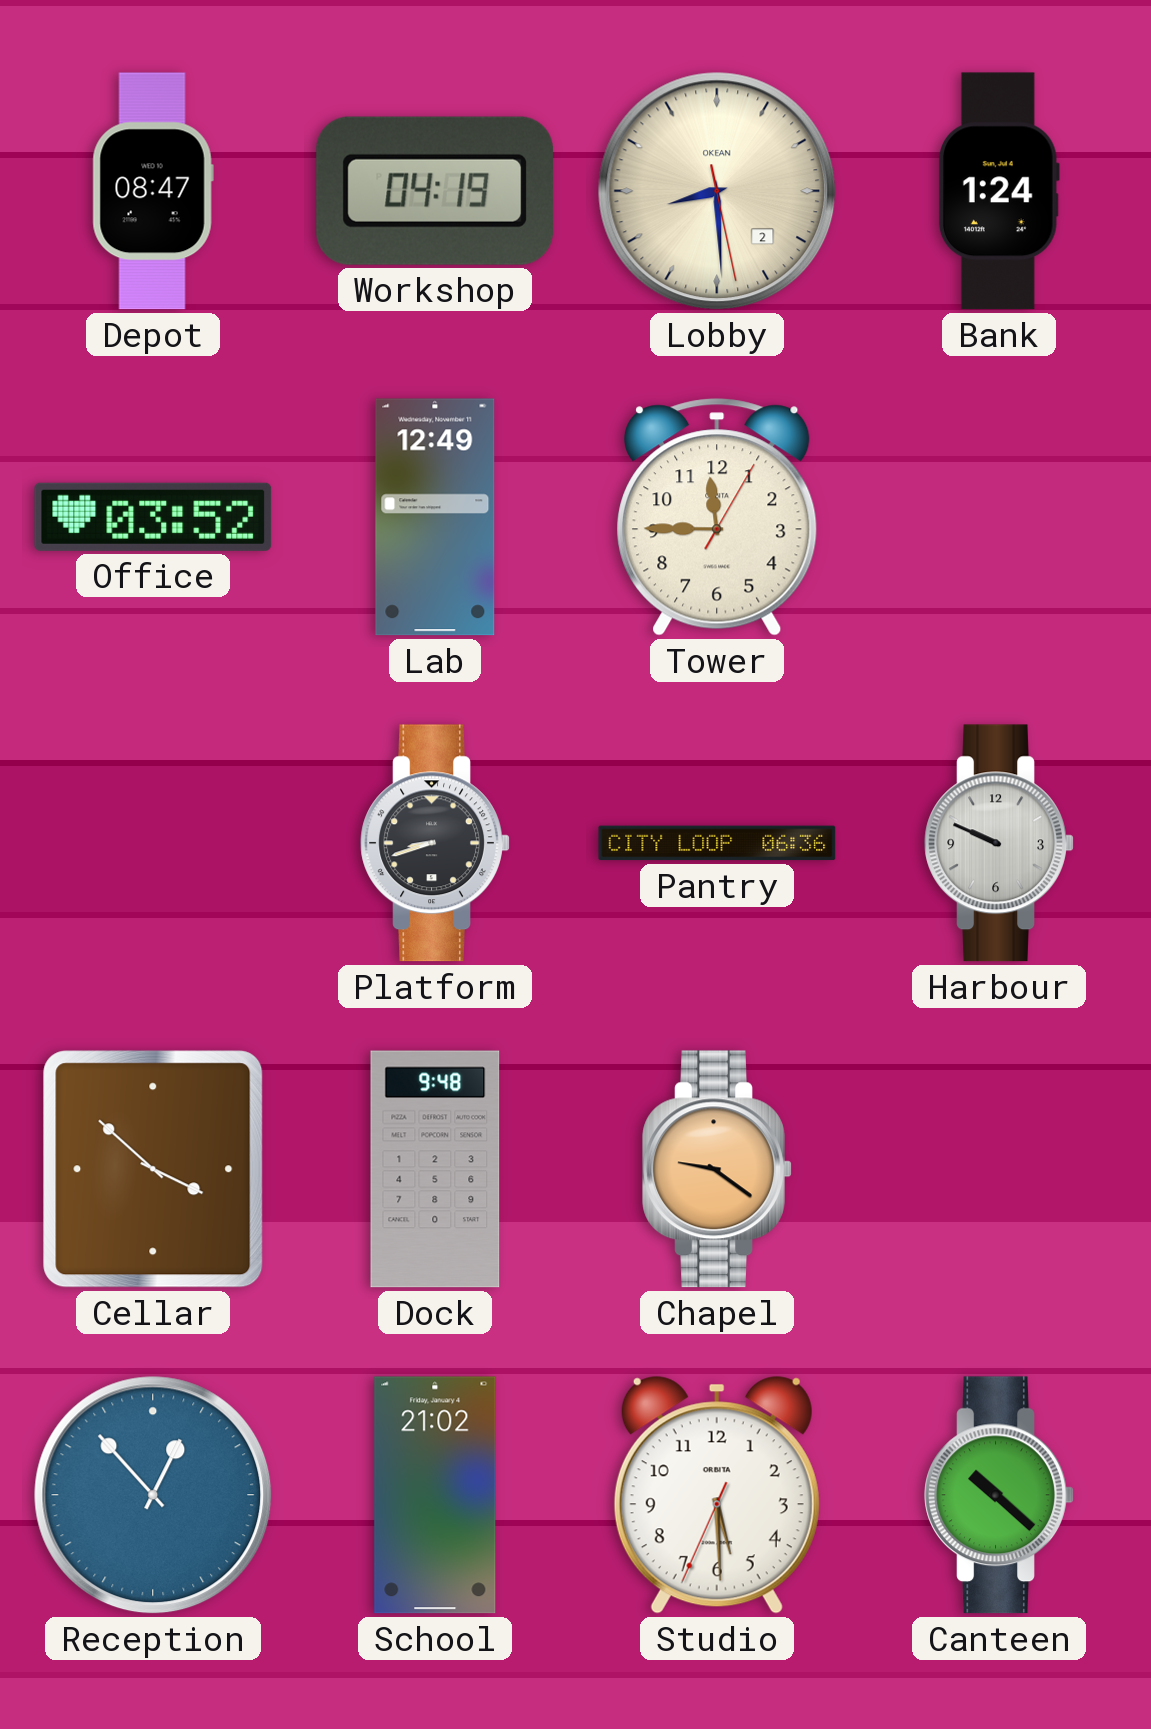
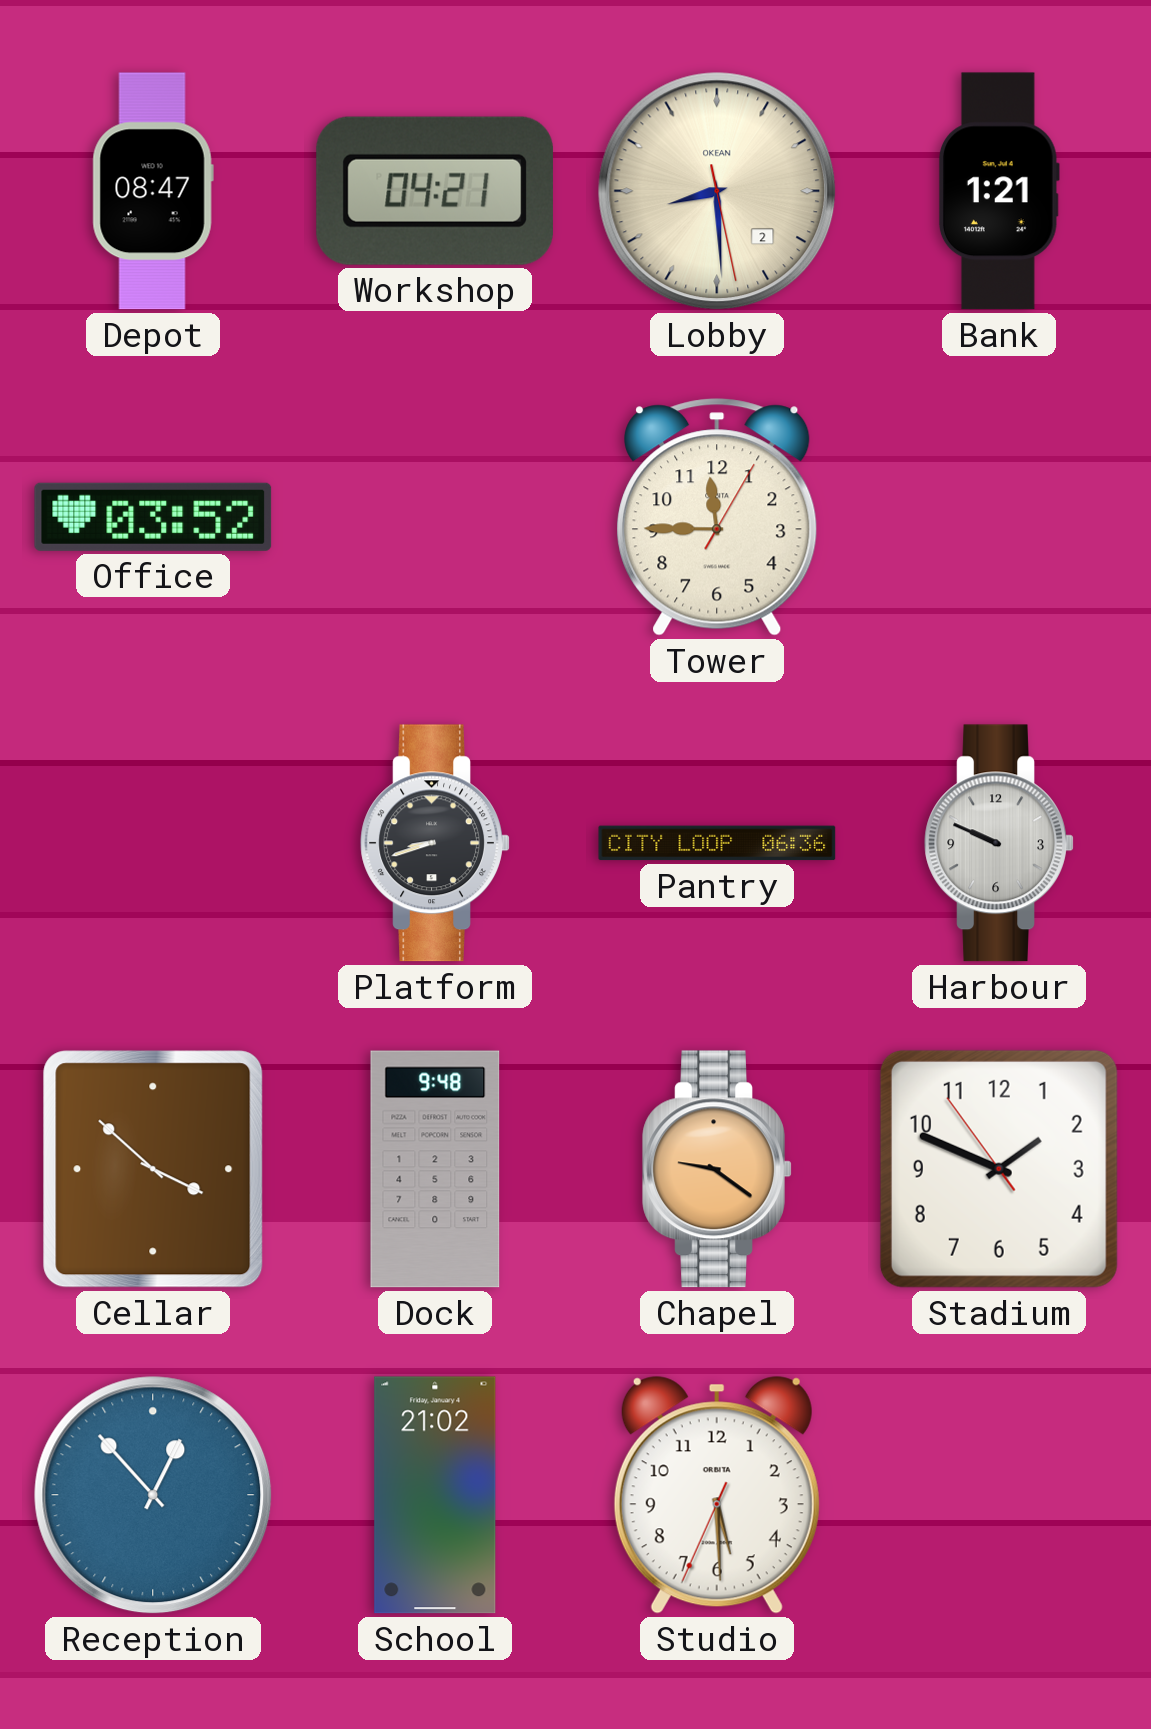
Workshop: 04:19 -> 04:21 (435, 191)
Bank: 1:24 -> 1:21 (999, 191)
Lab: 12:49 -> none (435, 517)
Stadium: none -> 1:48 (999, 1169)
Canteen: 10:22 -> none (999, 1495)
